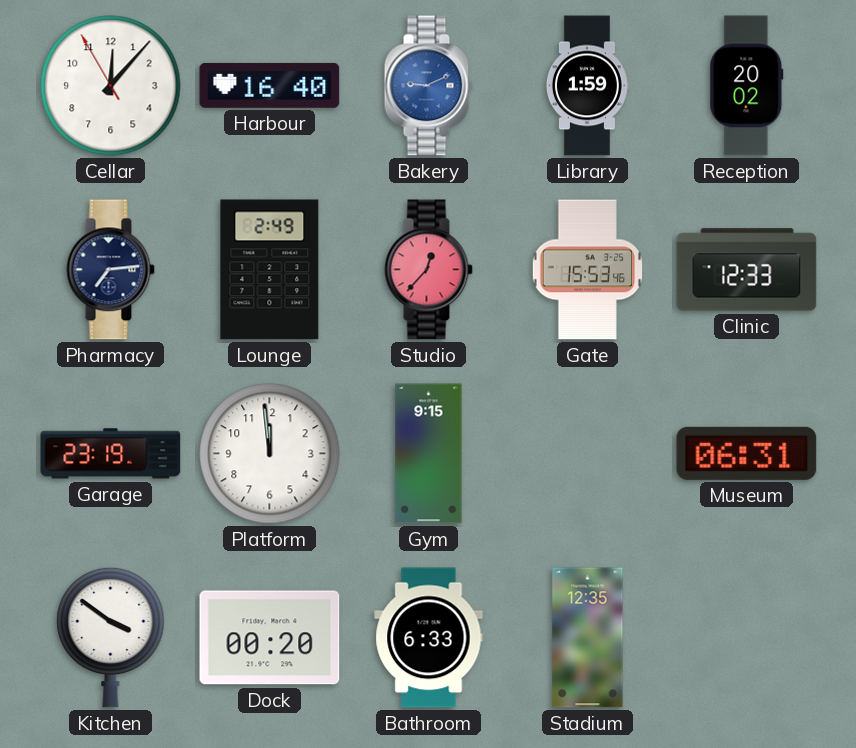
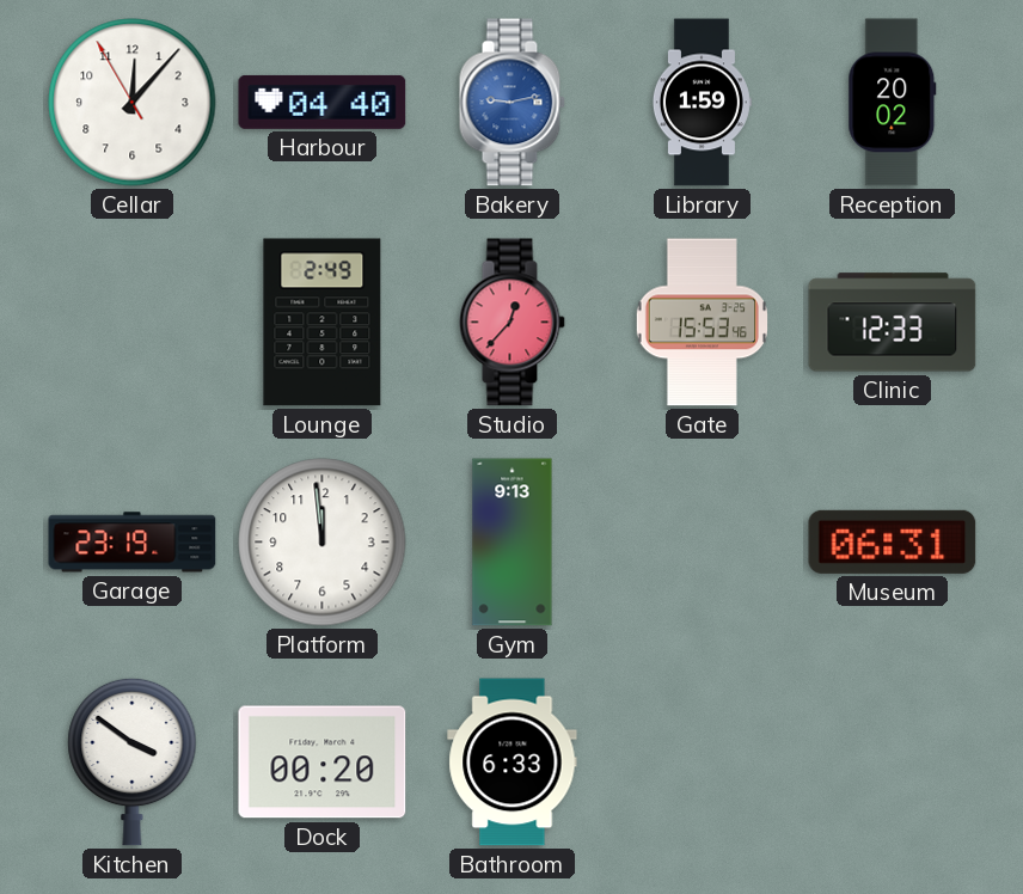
Harbour: 16:40 -> 04:40 (323, 102)
Bakery: 9:11 -> 9:13 (511, 103)
Pharmacy: 7:14 -> none (110, 270)
Gym: 9:15 -> 9:13 (513, 543)
Stadium: 12:35 -> none (588, 638)
